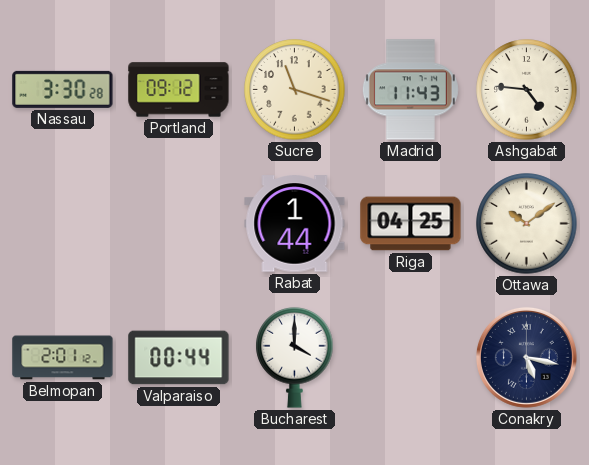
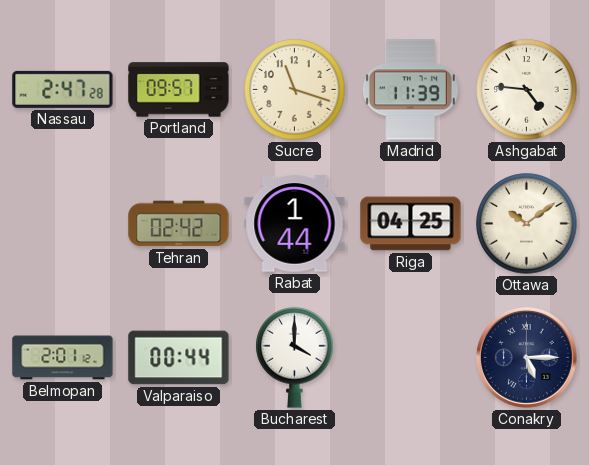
Nassau: 3:30 -> 2:47 (63, 89)
Portland: 09:12 -> 09:57 (179, 90)
Madrid: 11:43 -> 11:39 (410, 90)
Tehran: none -> 02:42 (179, 224)
Conakry: 5:17 -> 5:15 (526, 357)
